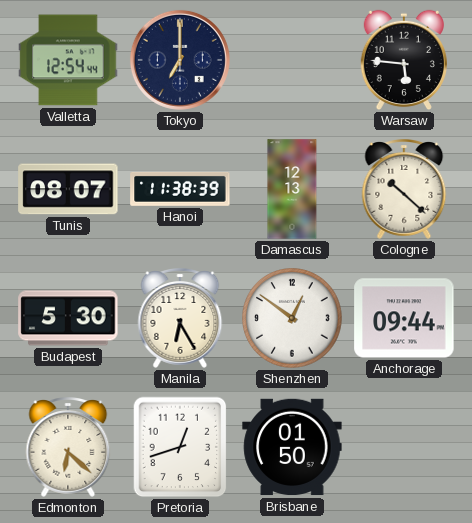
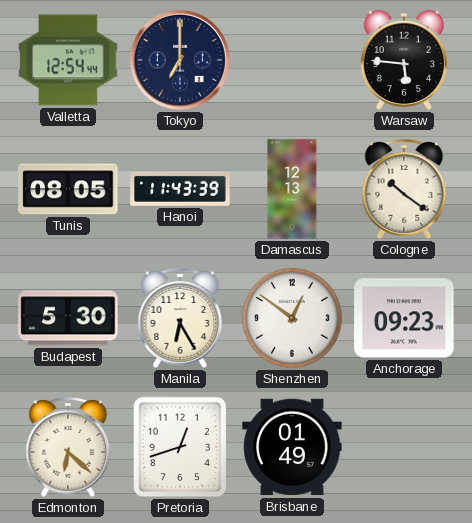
Tunis: 08:07 -> 08:05 (68, 189)
Hanoi: 11:38 -> 11:43 (180, 189)
Cologne: 10:22 -> 10:21 (404, 190)
Anchorage: 09:44 -> 09:23 (404, 318)
Brisbane: 01:50 -> 01:49 (292, 447)
